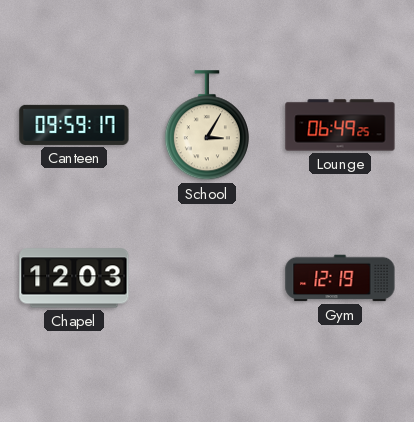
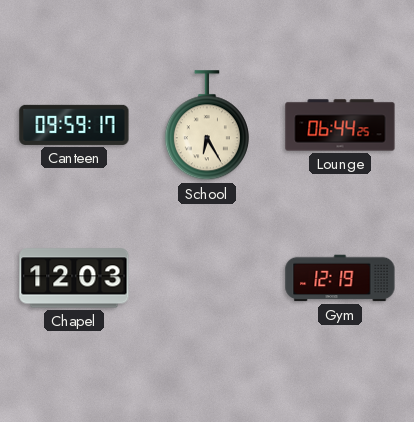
School: 3:05 -> 6:25 (207, 126)
Lounge: 06:49 -> 06:44 (340, 125)
